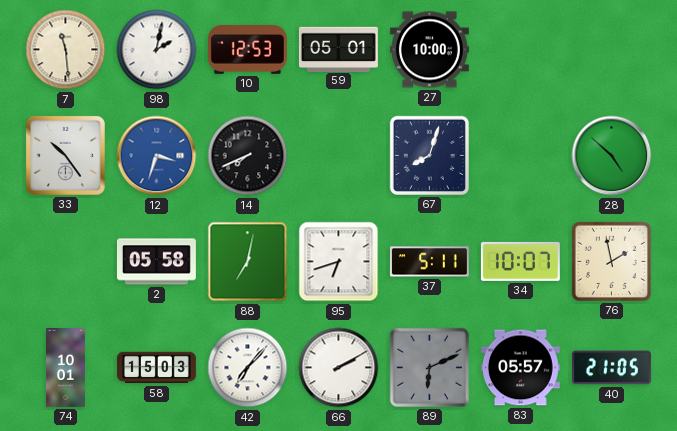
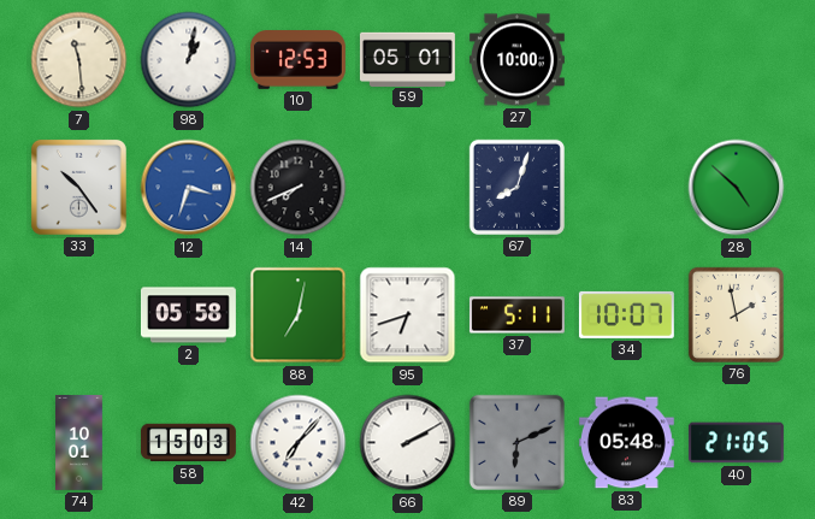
98: 2:02 -> 1:02 (189, 60)
83: 05:57 -> 05:48 (626, 443)
